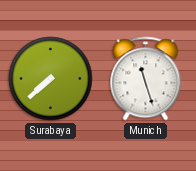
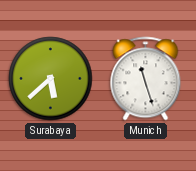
Surabaya: 7:38 -> 5:38 (51, 79)
